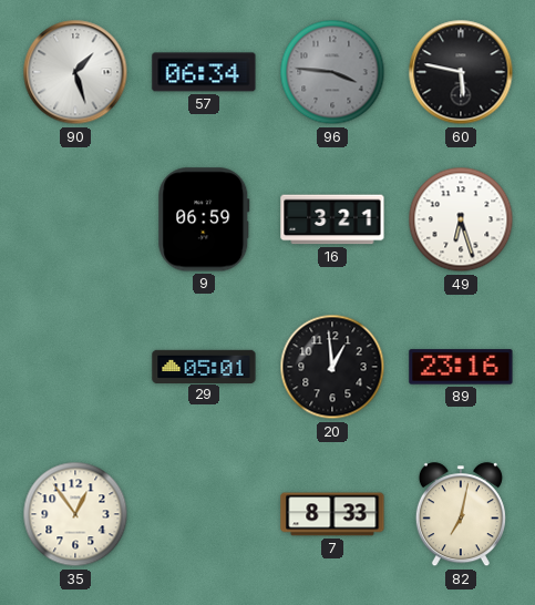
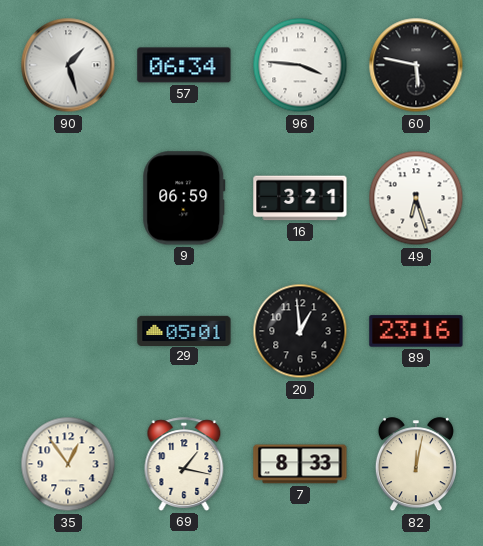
96 dial: grey -> white (300, 65)
69: none -> 1:17 (184, 464)
82: 7:02 -> 12:02 (416, 465)
